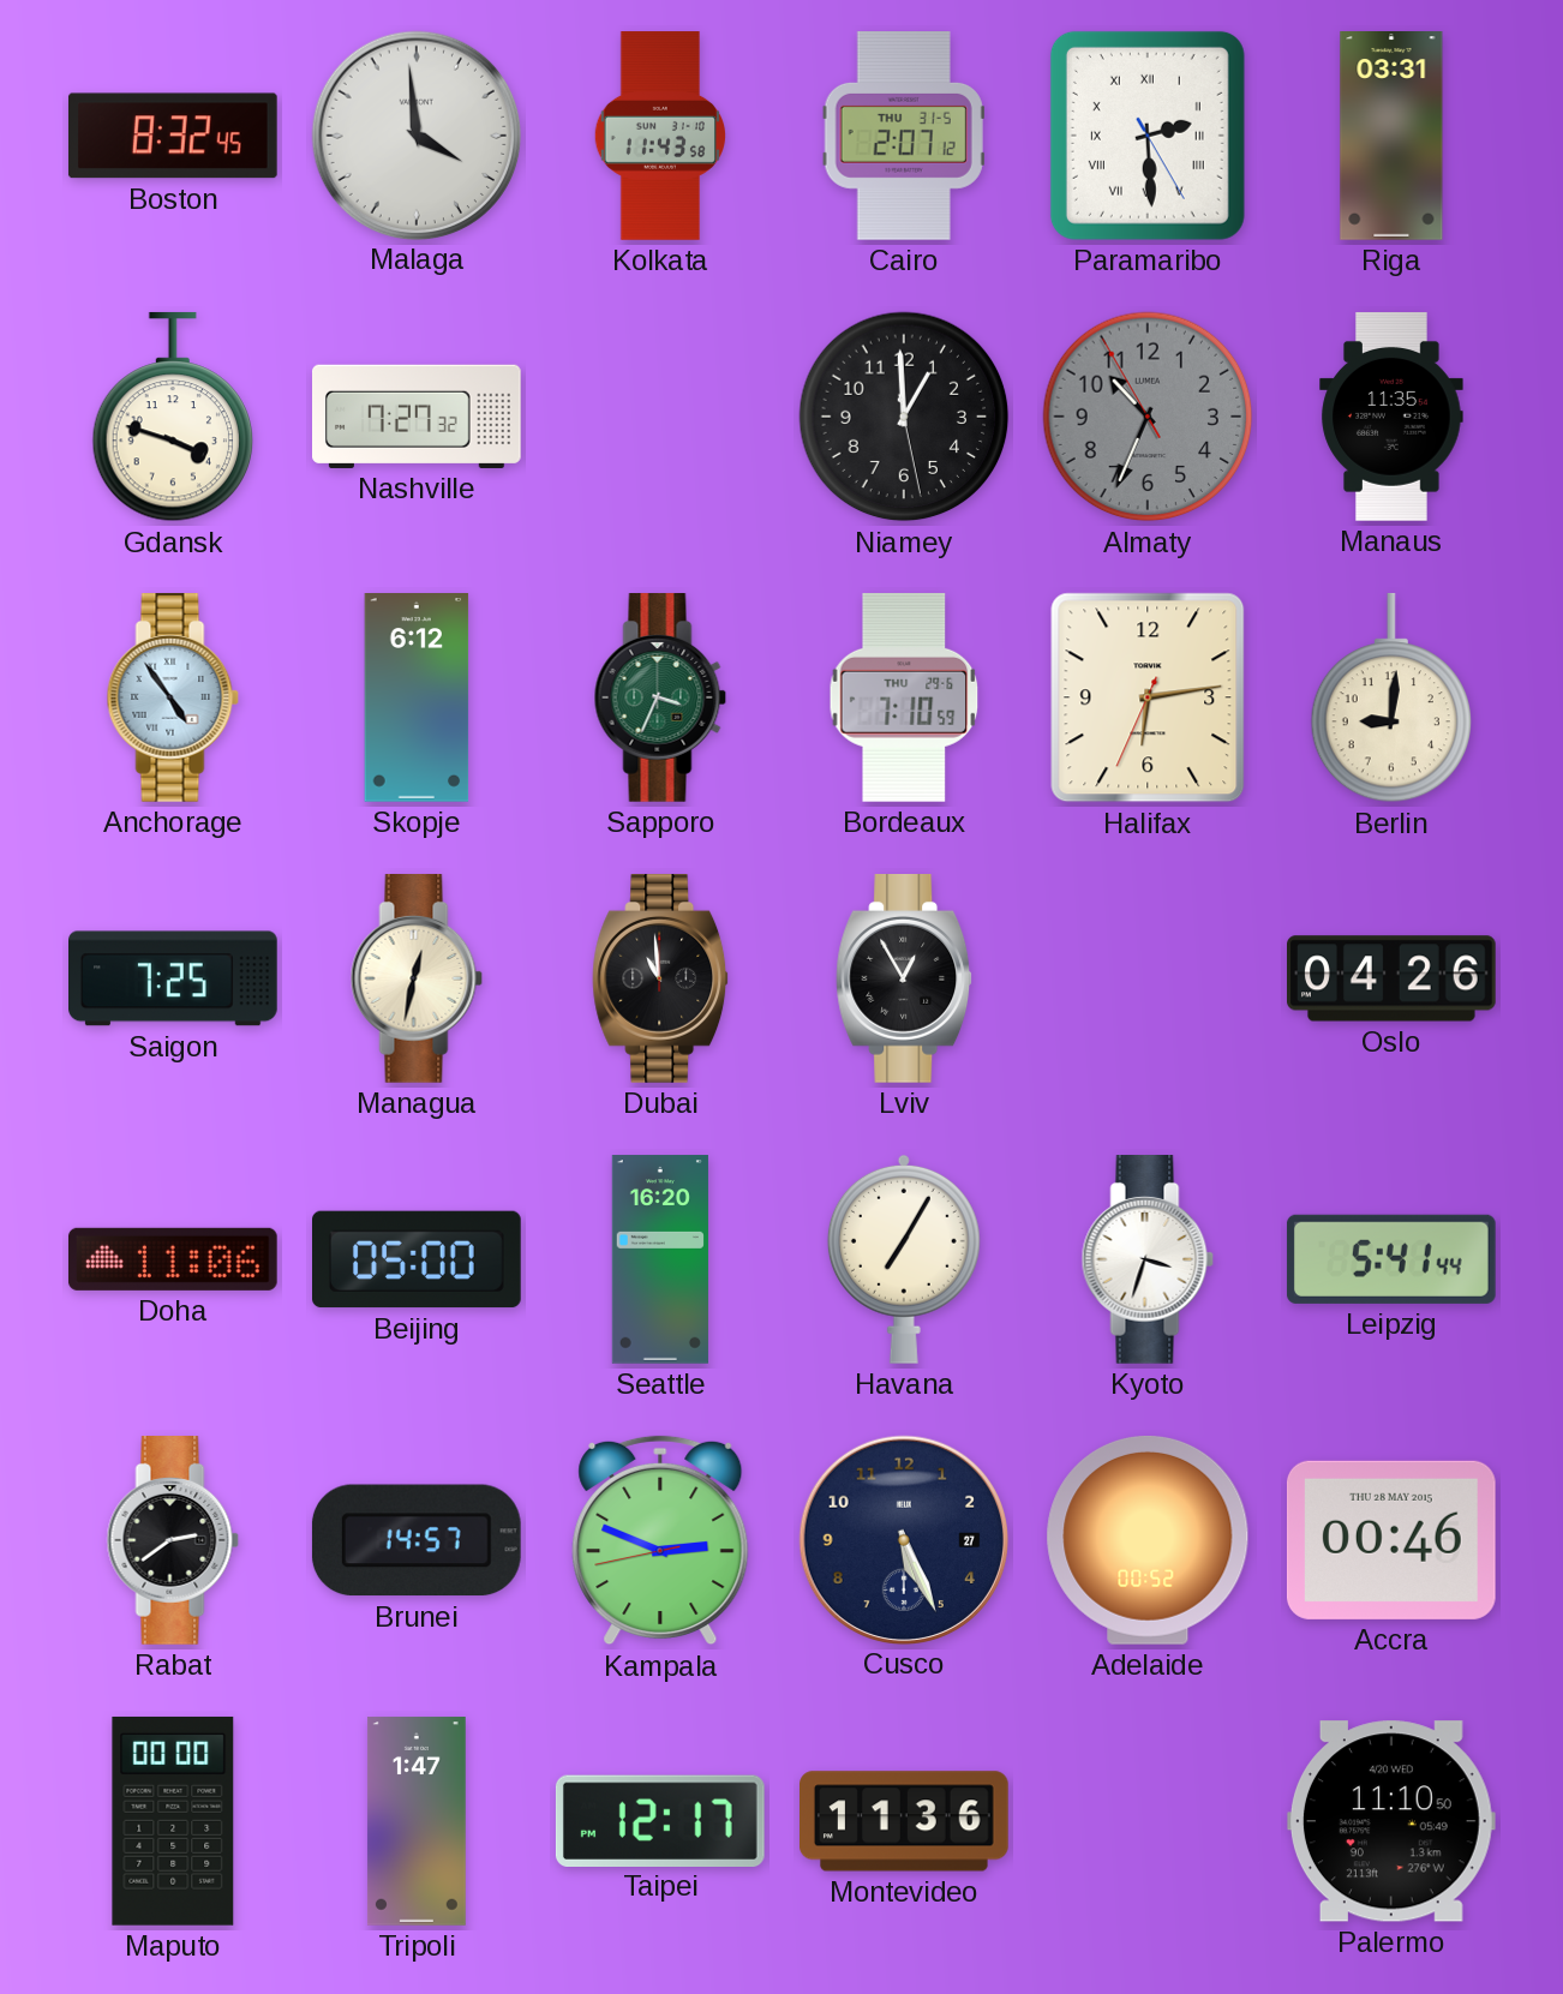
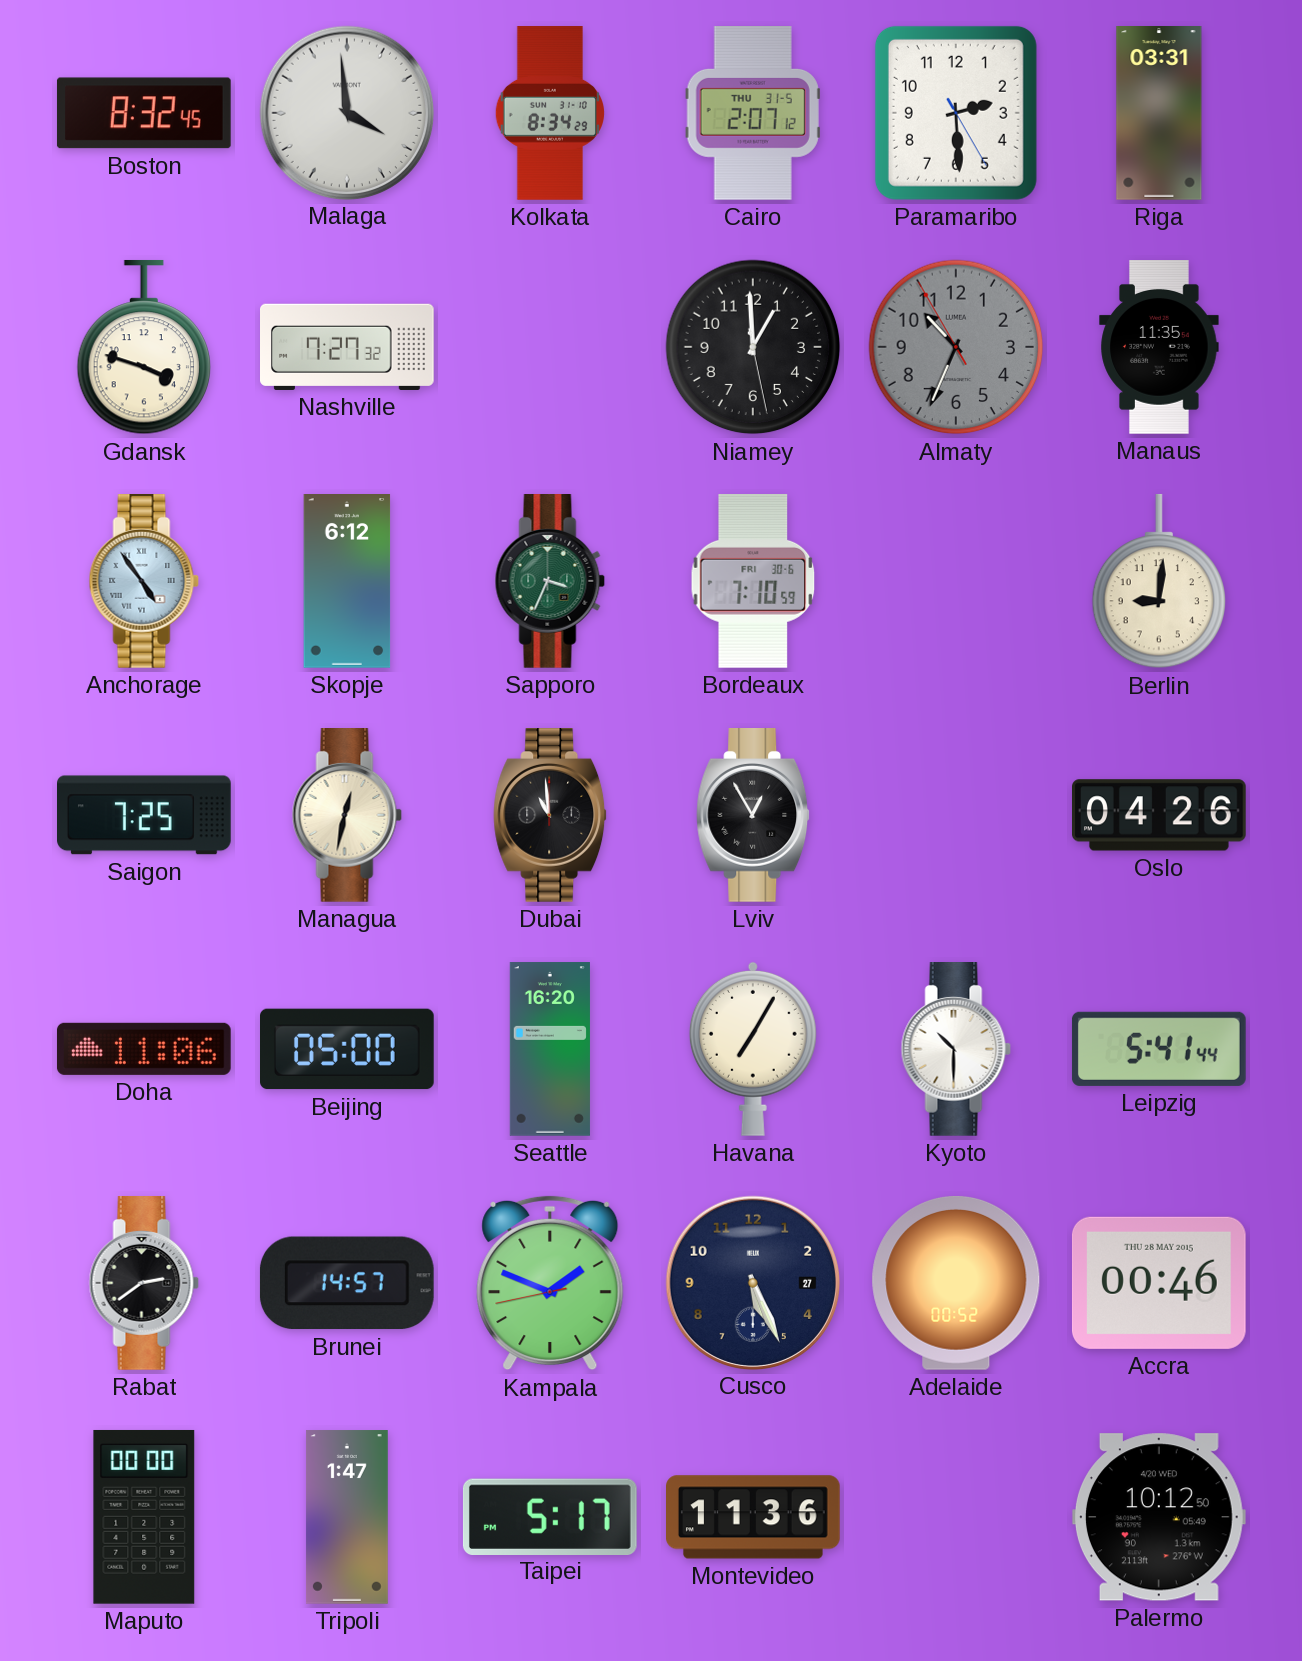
Kolkata: 11:43 -> 8:34 (549, 113)
Paramaribo numerals: Roman -> Arabic (956, 113)
Bordeaux date: THU 29-6 -> FRI 30-6 (753, 581)
Halifax: 6:13 -> none (1148, 697)
Kyoto: 3:33 -> 10:30 (956, 1050)
Kampala: 2:48 -> 1:48 (550, 1283)
Taipei: 12:17 -> 5:17 (550, 1516)
Palermo: 11:10 -> 10:12 (1159, 1517)
